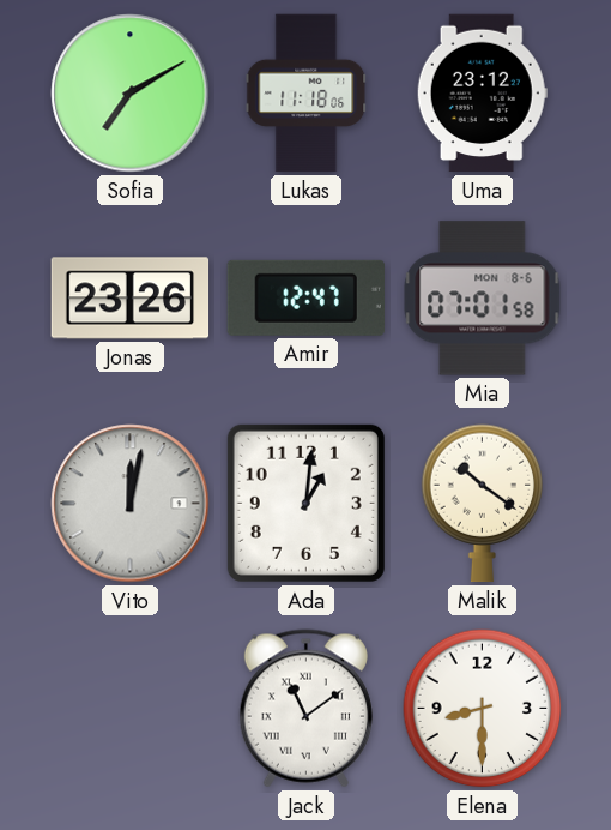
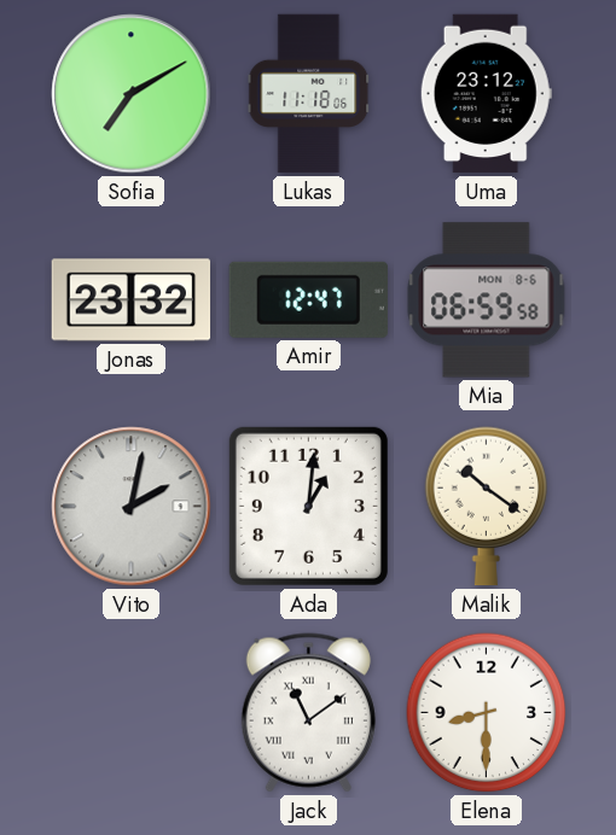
Jonas: 23:26 -> 23:32 (132, 300)
Mia: 07:01 -> 06:59 (487, 300)
Vito: 12:02 -> 2:02 (132, 507)
